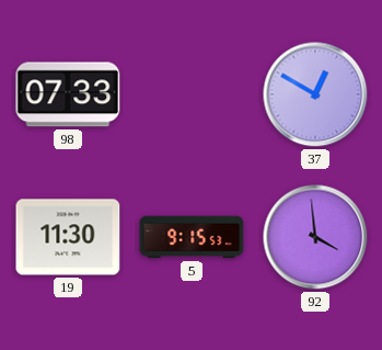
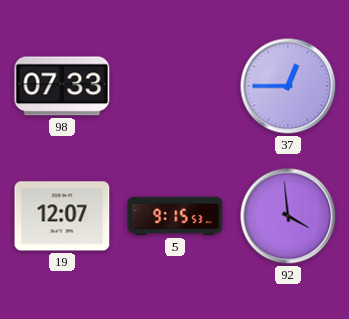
37: 12:50 -> 12:45 (288, 86)
19: 11:30 -> 12:07 (62, 216)
